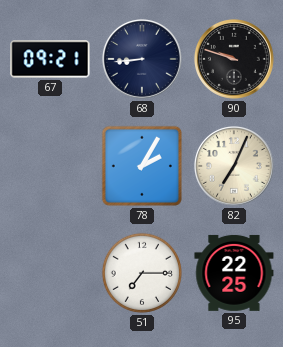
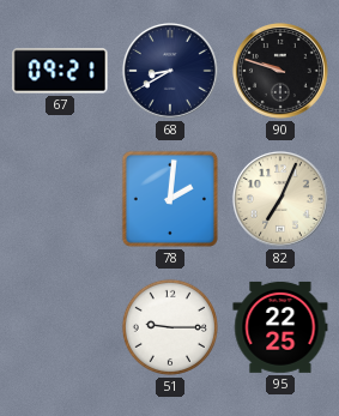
68: 8:44 -> 8:40 (170, 71)
78: 2:05 -> 2:01 (170, 199)
51: 7:15 -> 9:15 (170, 327)
